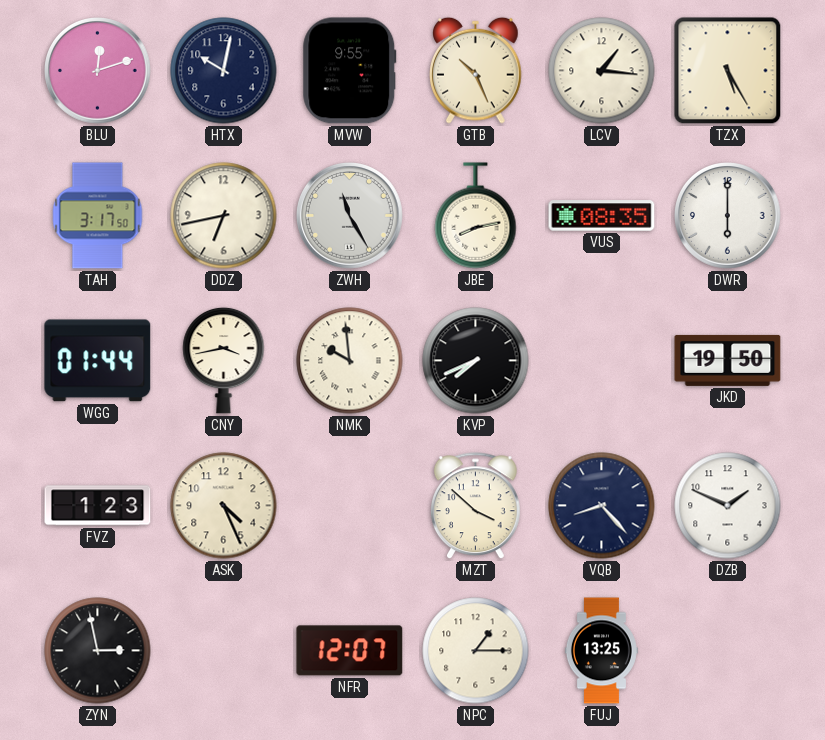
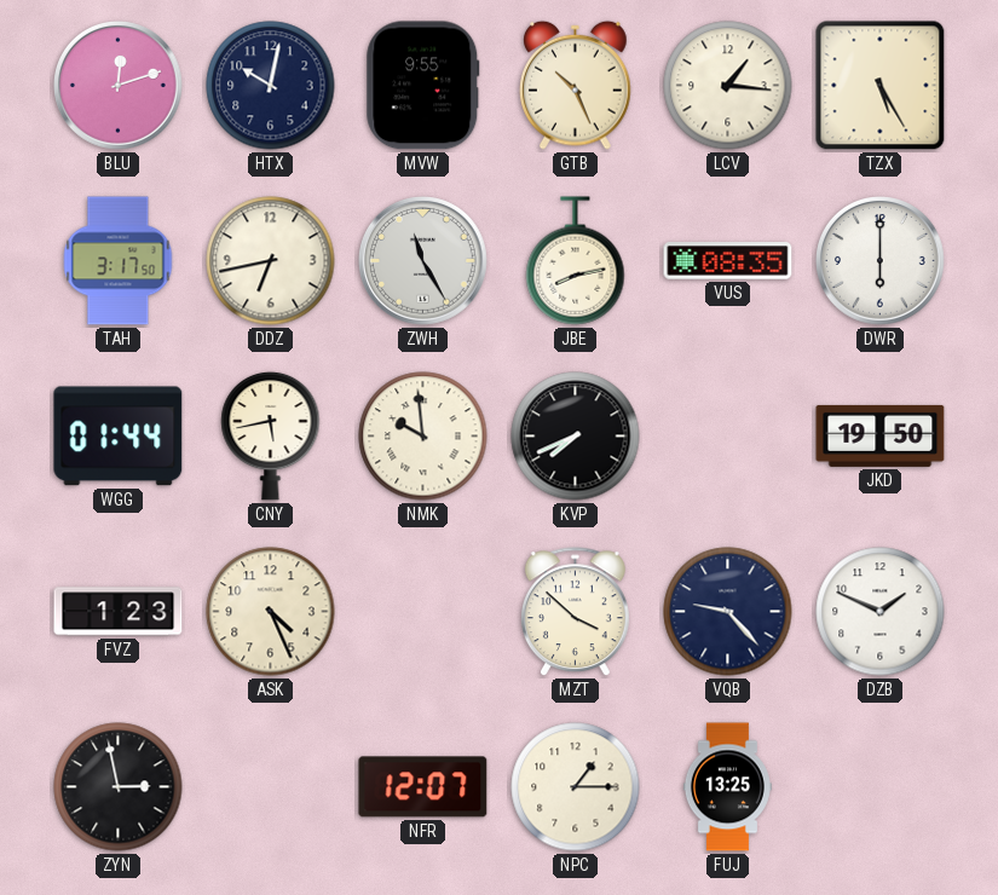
CNY: 3:43 -> 5:43 (271, 435)
VQB: 8:23 -> 9:23 (728, 612)
